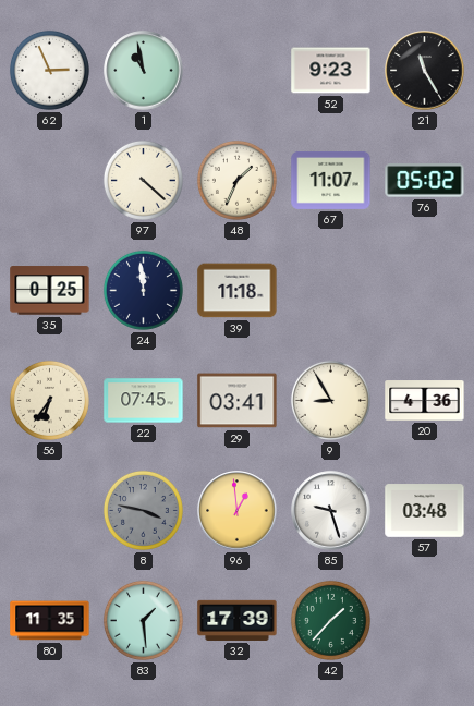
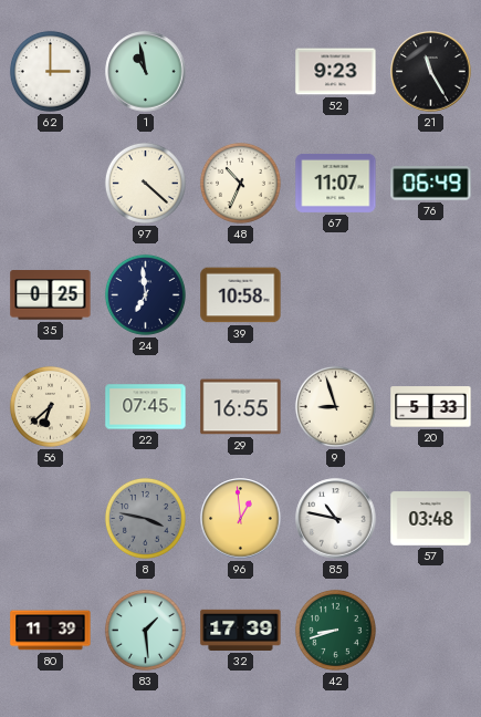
62: 2:56 -> 3:00 (50, 71)
48: 1:34 -> 10:34 (240, 183)
76: 05:02 -> 06:49 (431, 184)
24: 11:59 -> 6:59 (145, 294)
39: 11:18 -> 10:58 (241, 295)
56: 6:36 -> 6:38 (50, 406)
29: 03:41 -> 16:55 (241, 407)
9: 8:55 -> 8:57 (335, 406)
20: 4:36 -> 5:33 (431, 407)
85: 9:27 -> 10:47 (336, 519)
80: 11:35 -> 11:39 (51, 631)
42: 1:37 -> 8:42 (335, 630)
